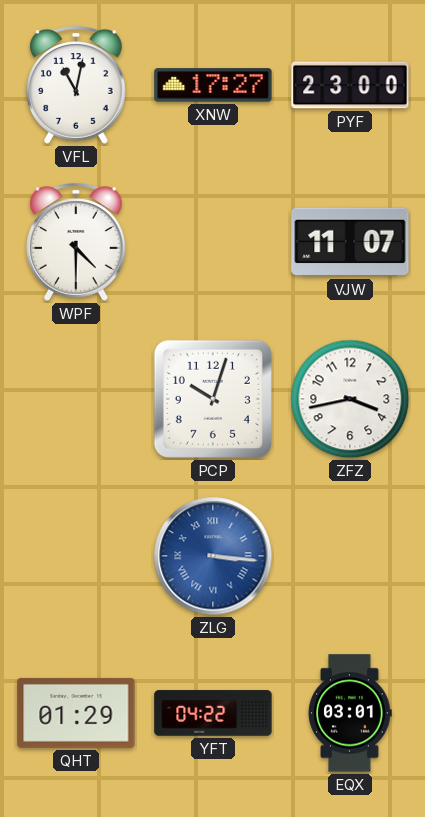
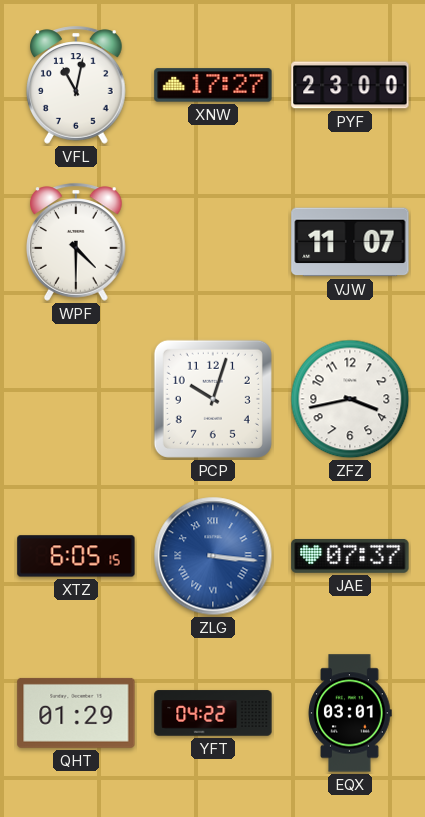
XTZ: none -> 6:05 (76, 556)
JAE: none -> 07:37 (350, 556)
